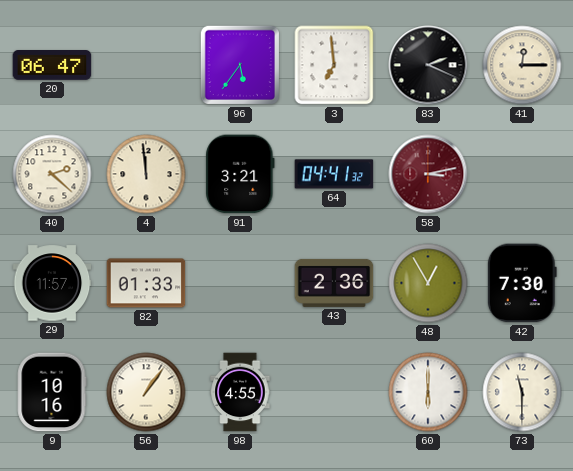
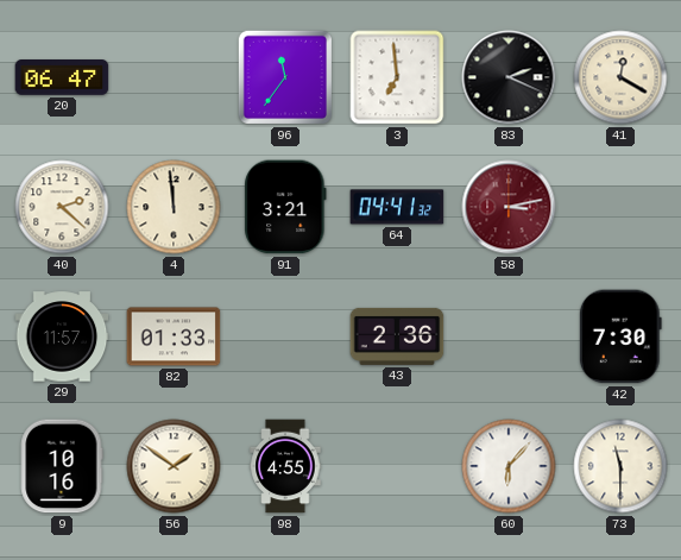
96: 5:36 -> 11:36 (285, 77)
41: 12:15 -> 12:20 (620, 77)
48: 12:55 -> none (428, 283)
56: 1:06 -> 1:51 (174, 466)
60: 6:00 -> 6:07 (509, 466)
